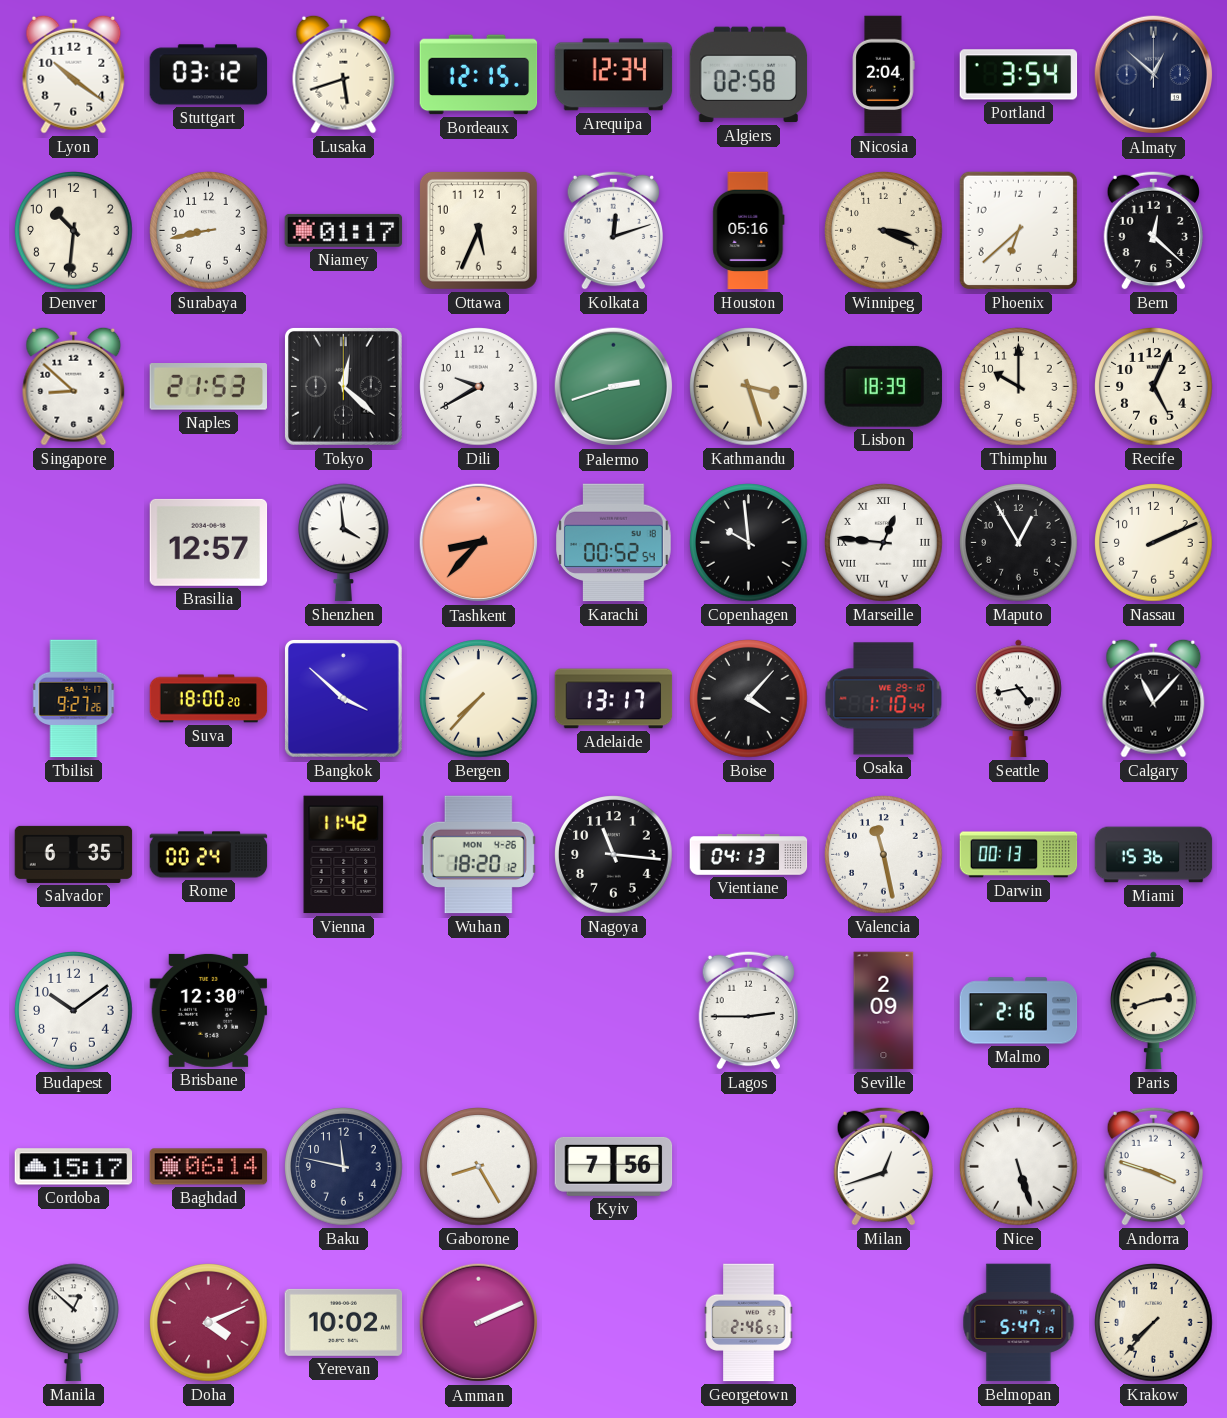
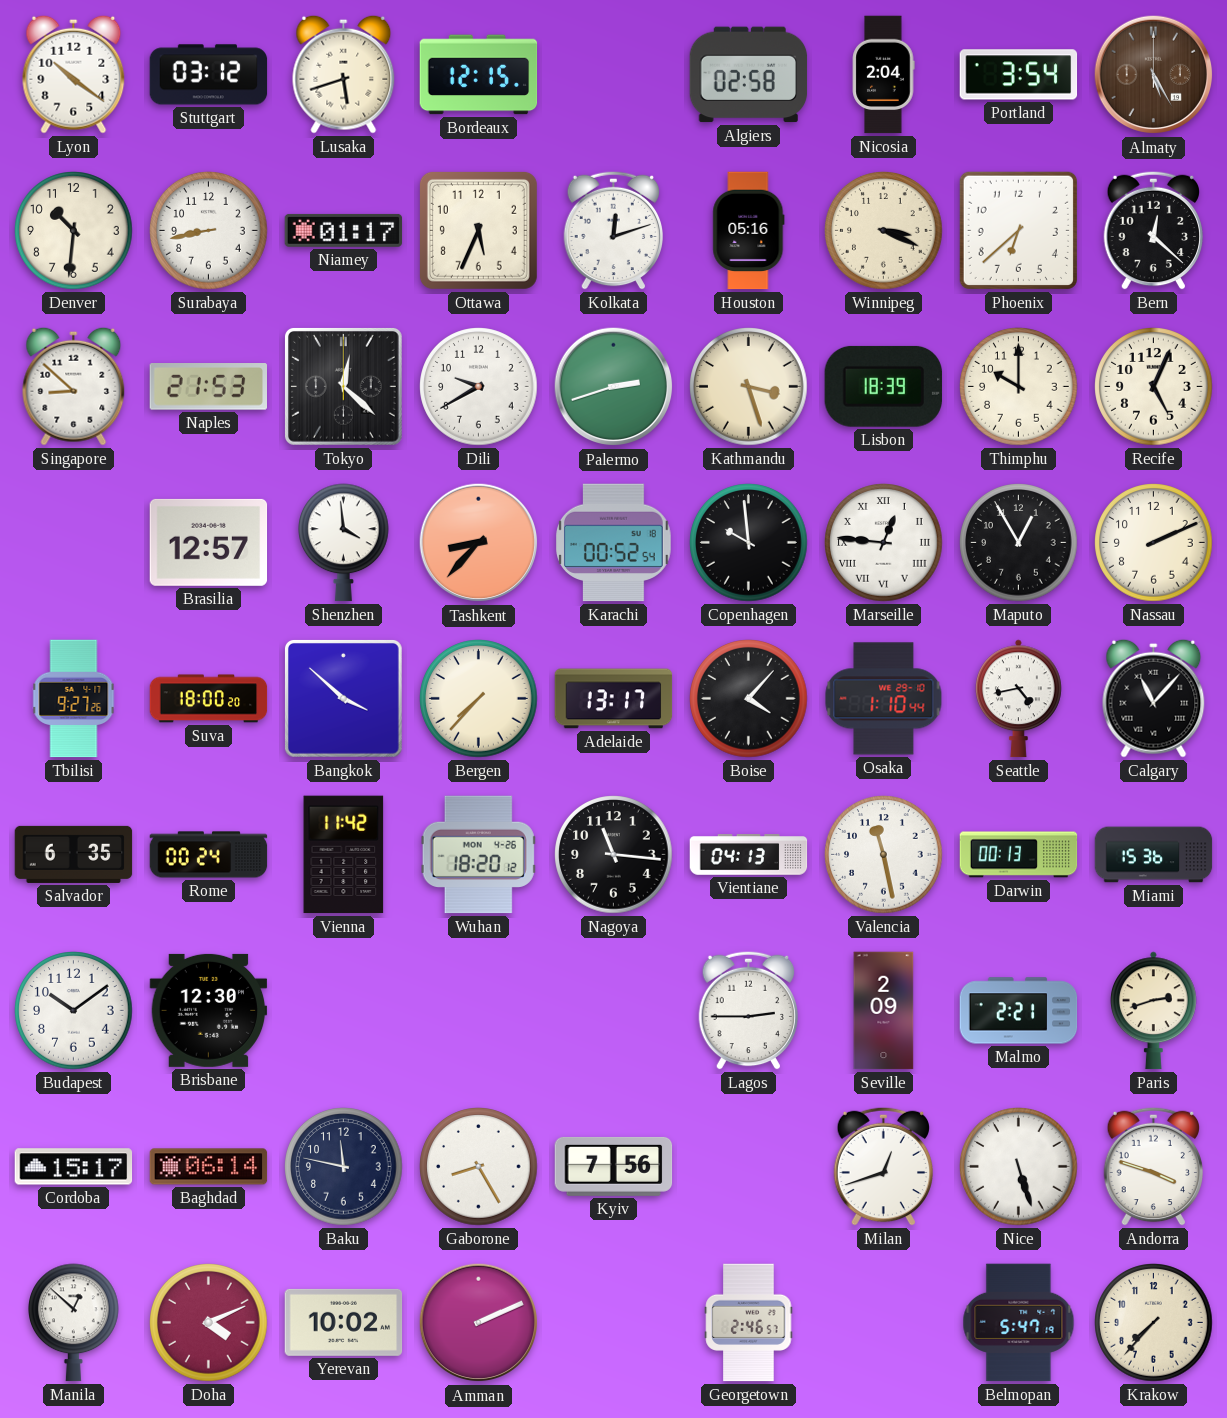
Arequipa: 12:34 -> none (614, 75)
Almaty: 12:52 -> 5:25 (1154, 75)
Almaty dial: navy -> brown (1154, 75)
Malmo: 2:16 -> 2:21 (1019, 1011)
